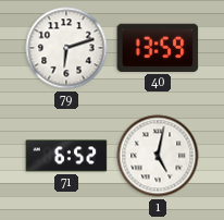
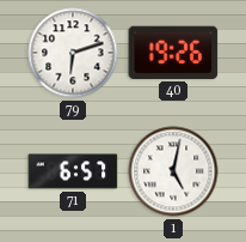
40: 13:59 -> 19:26 (173, 53)
71: 6:52 -> 6:57 (73, 171)
